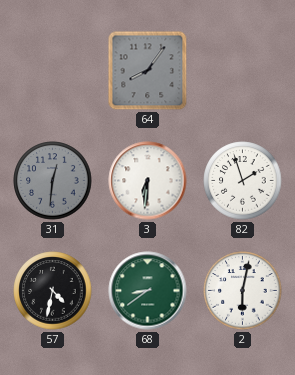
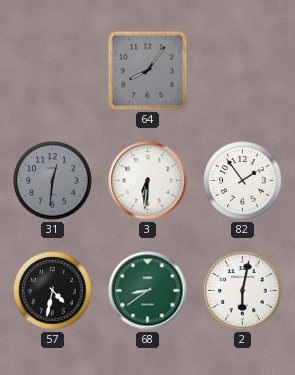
82: 1:57 -> 1:54 (243, 181)
